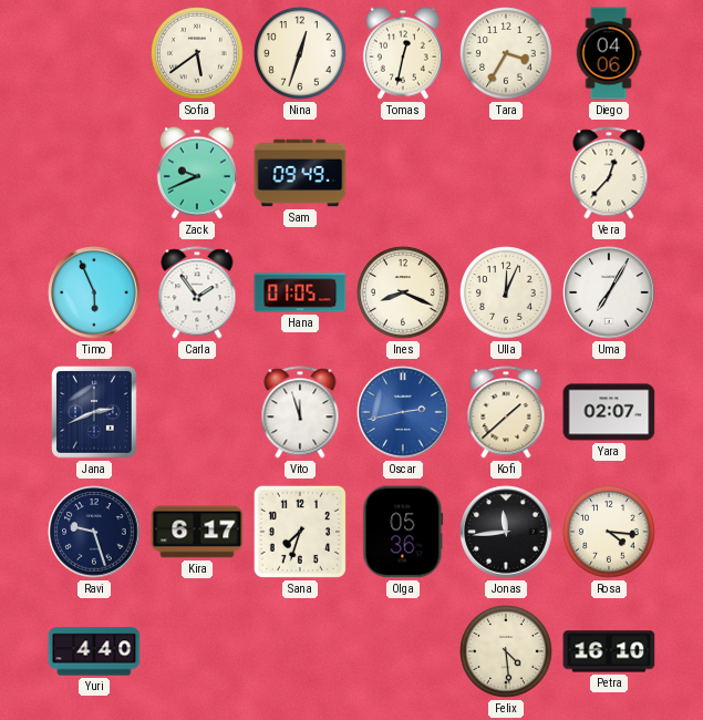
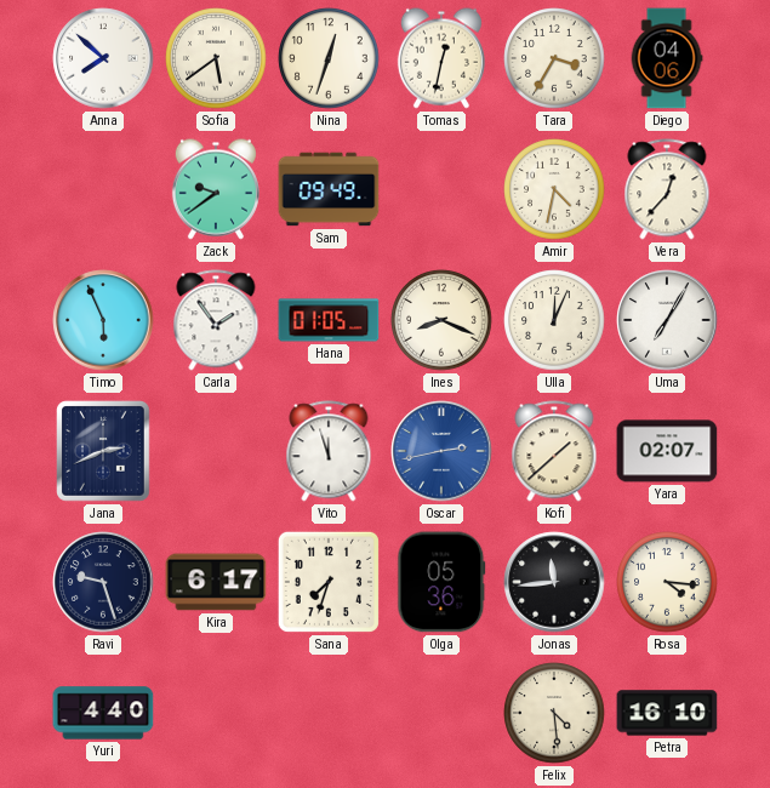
Anna: none -> 7:52 (103, 58)
Zack: 9:41 -> 9:39 (216, 189)
Amir: none -> 4:32 (554, 189)
